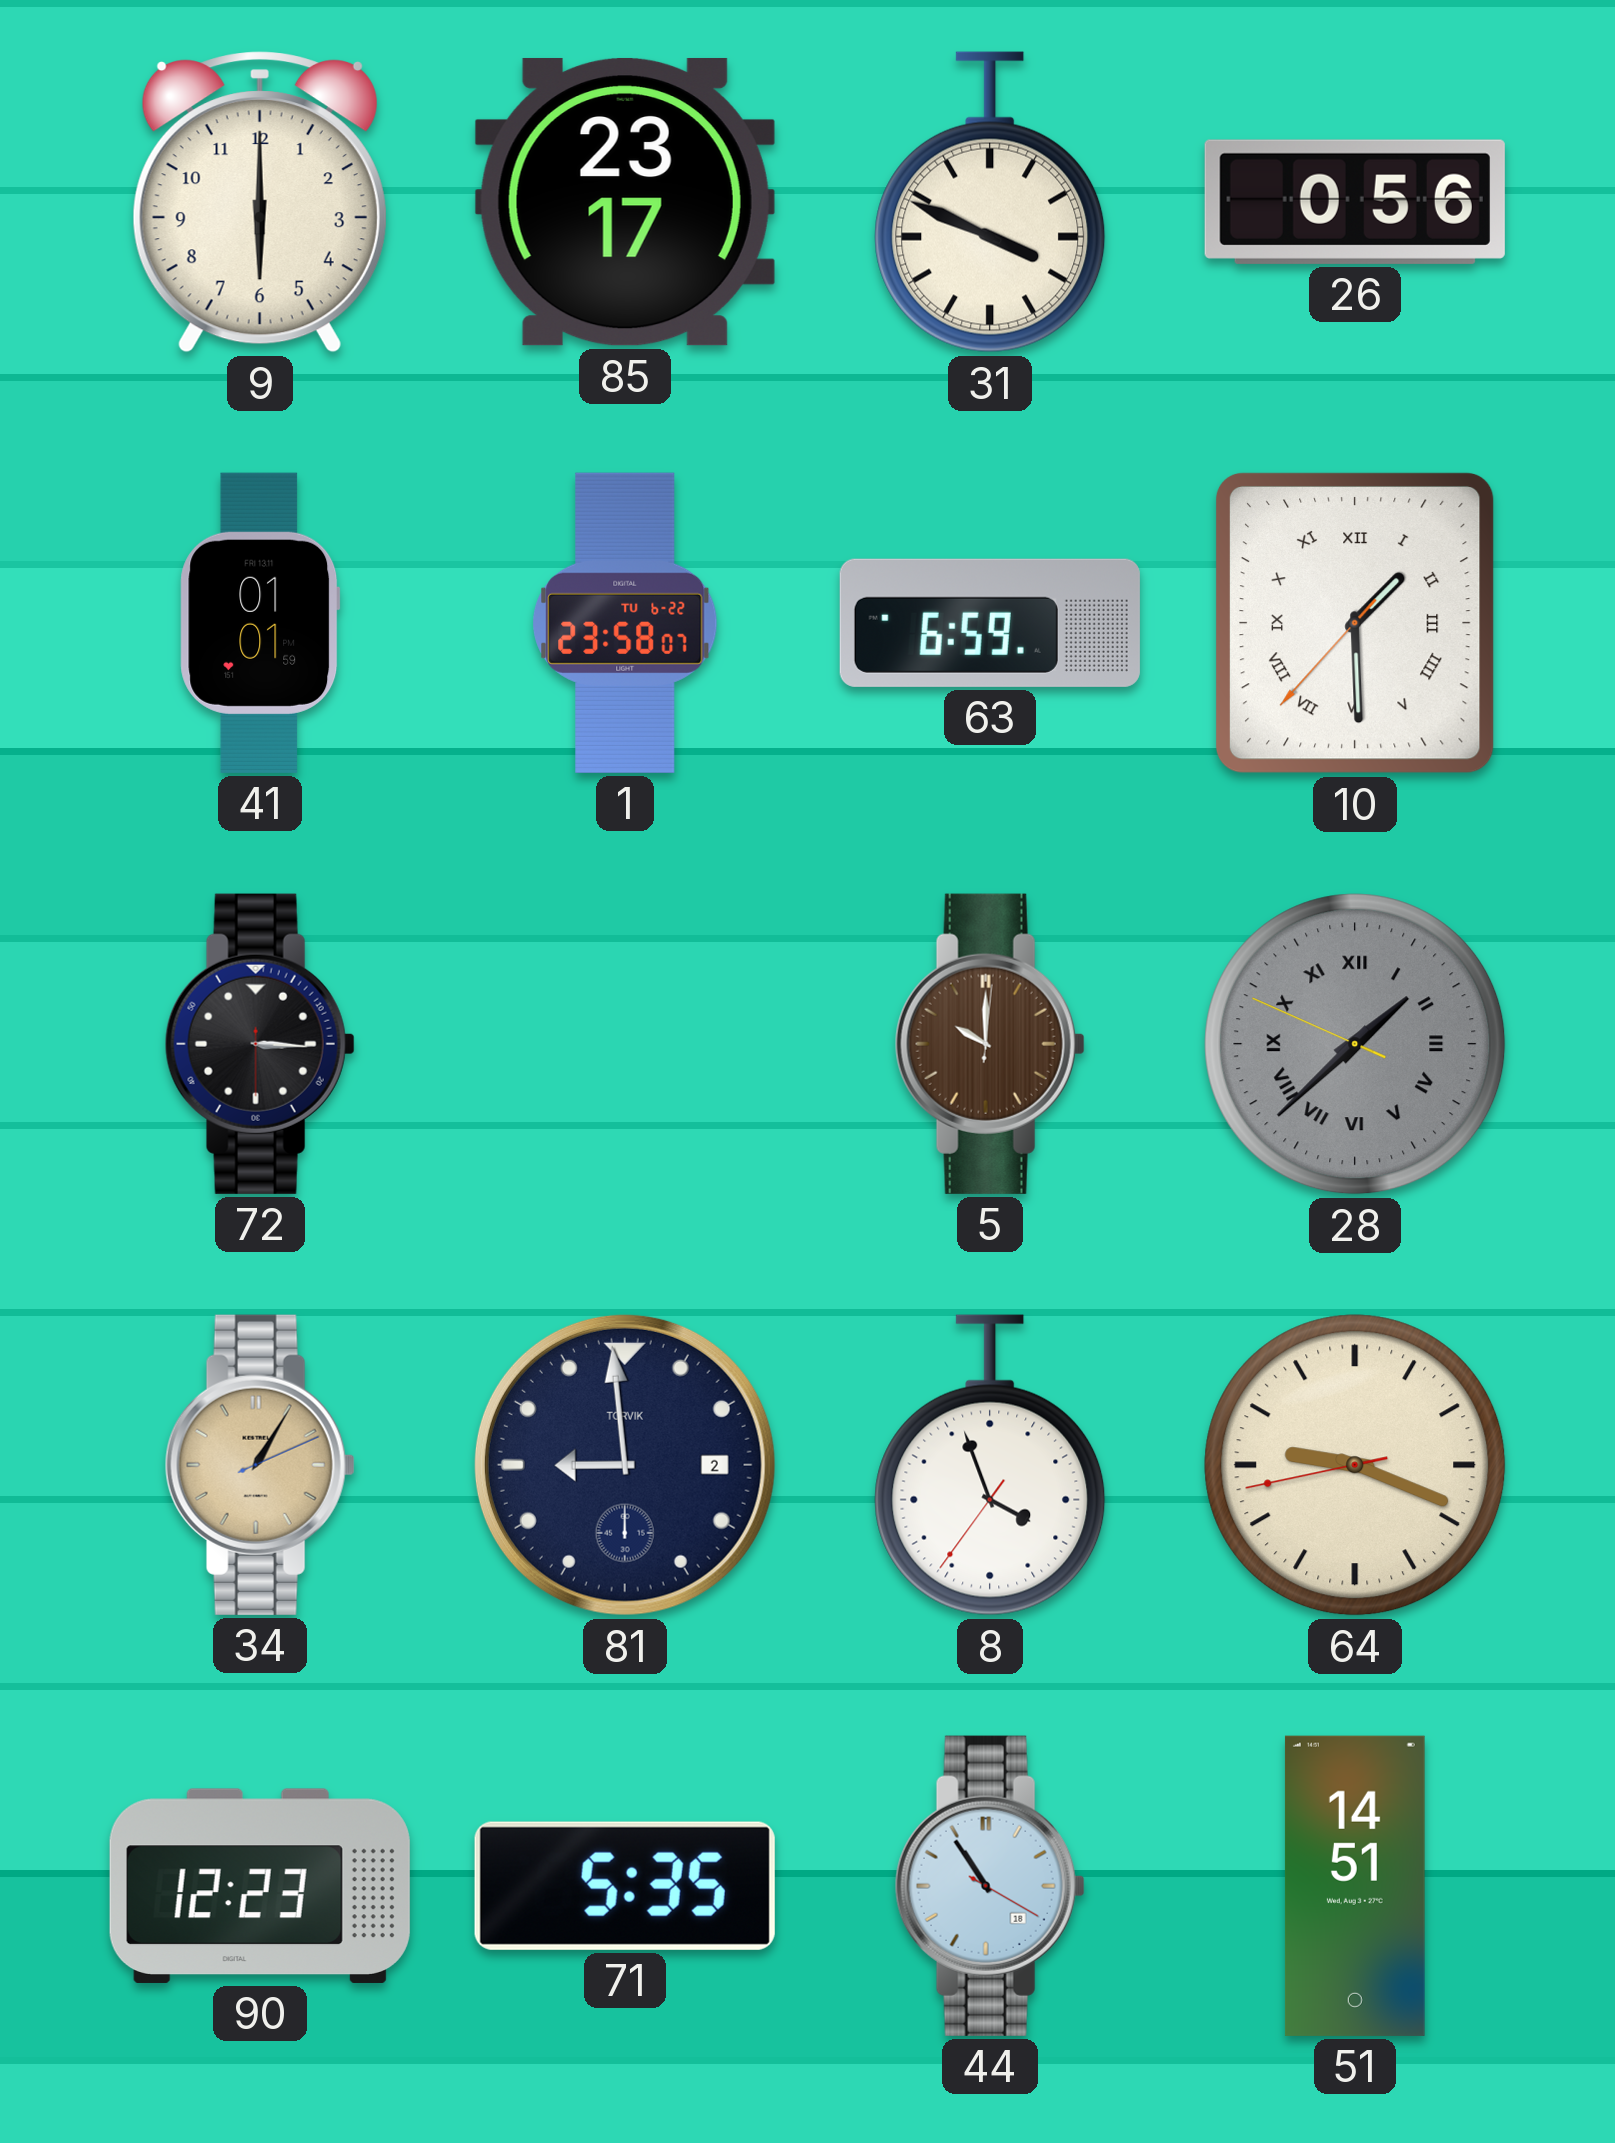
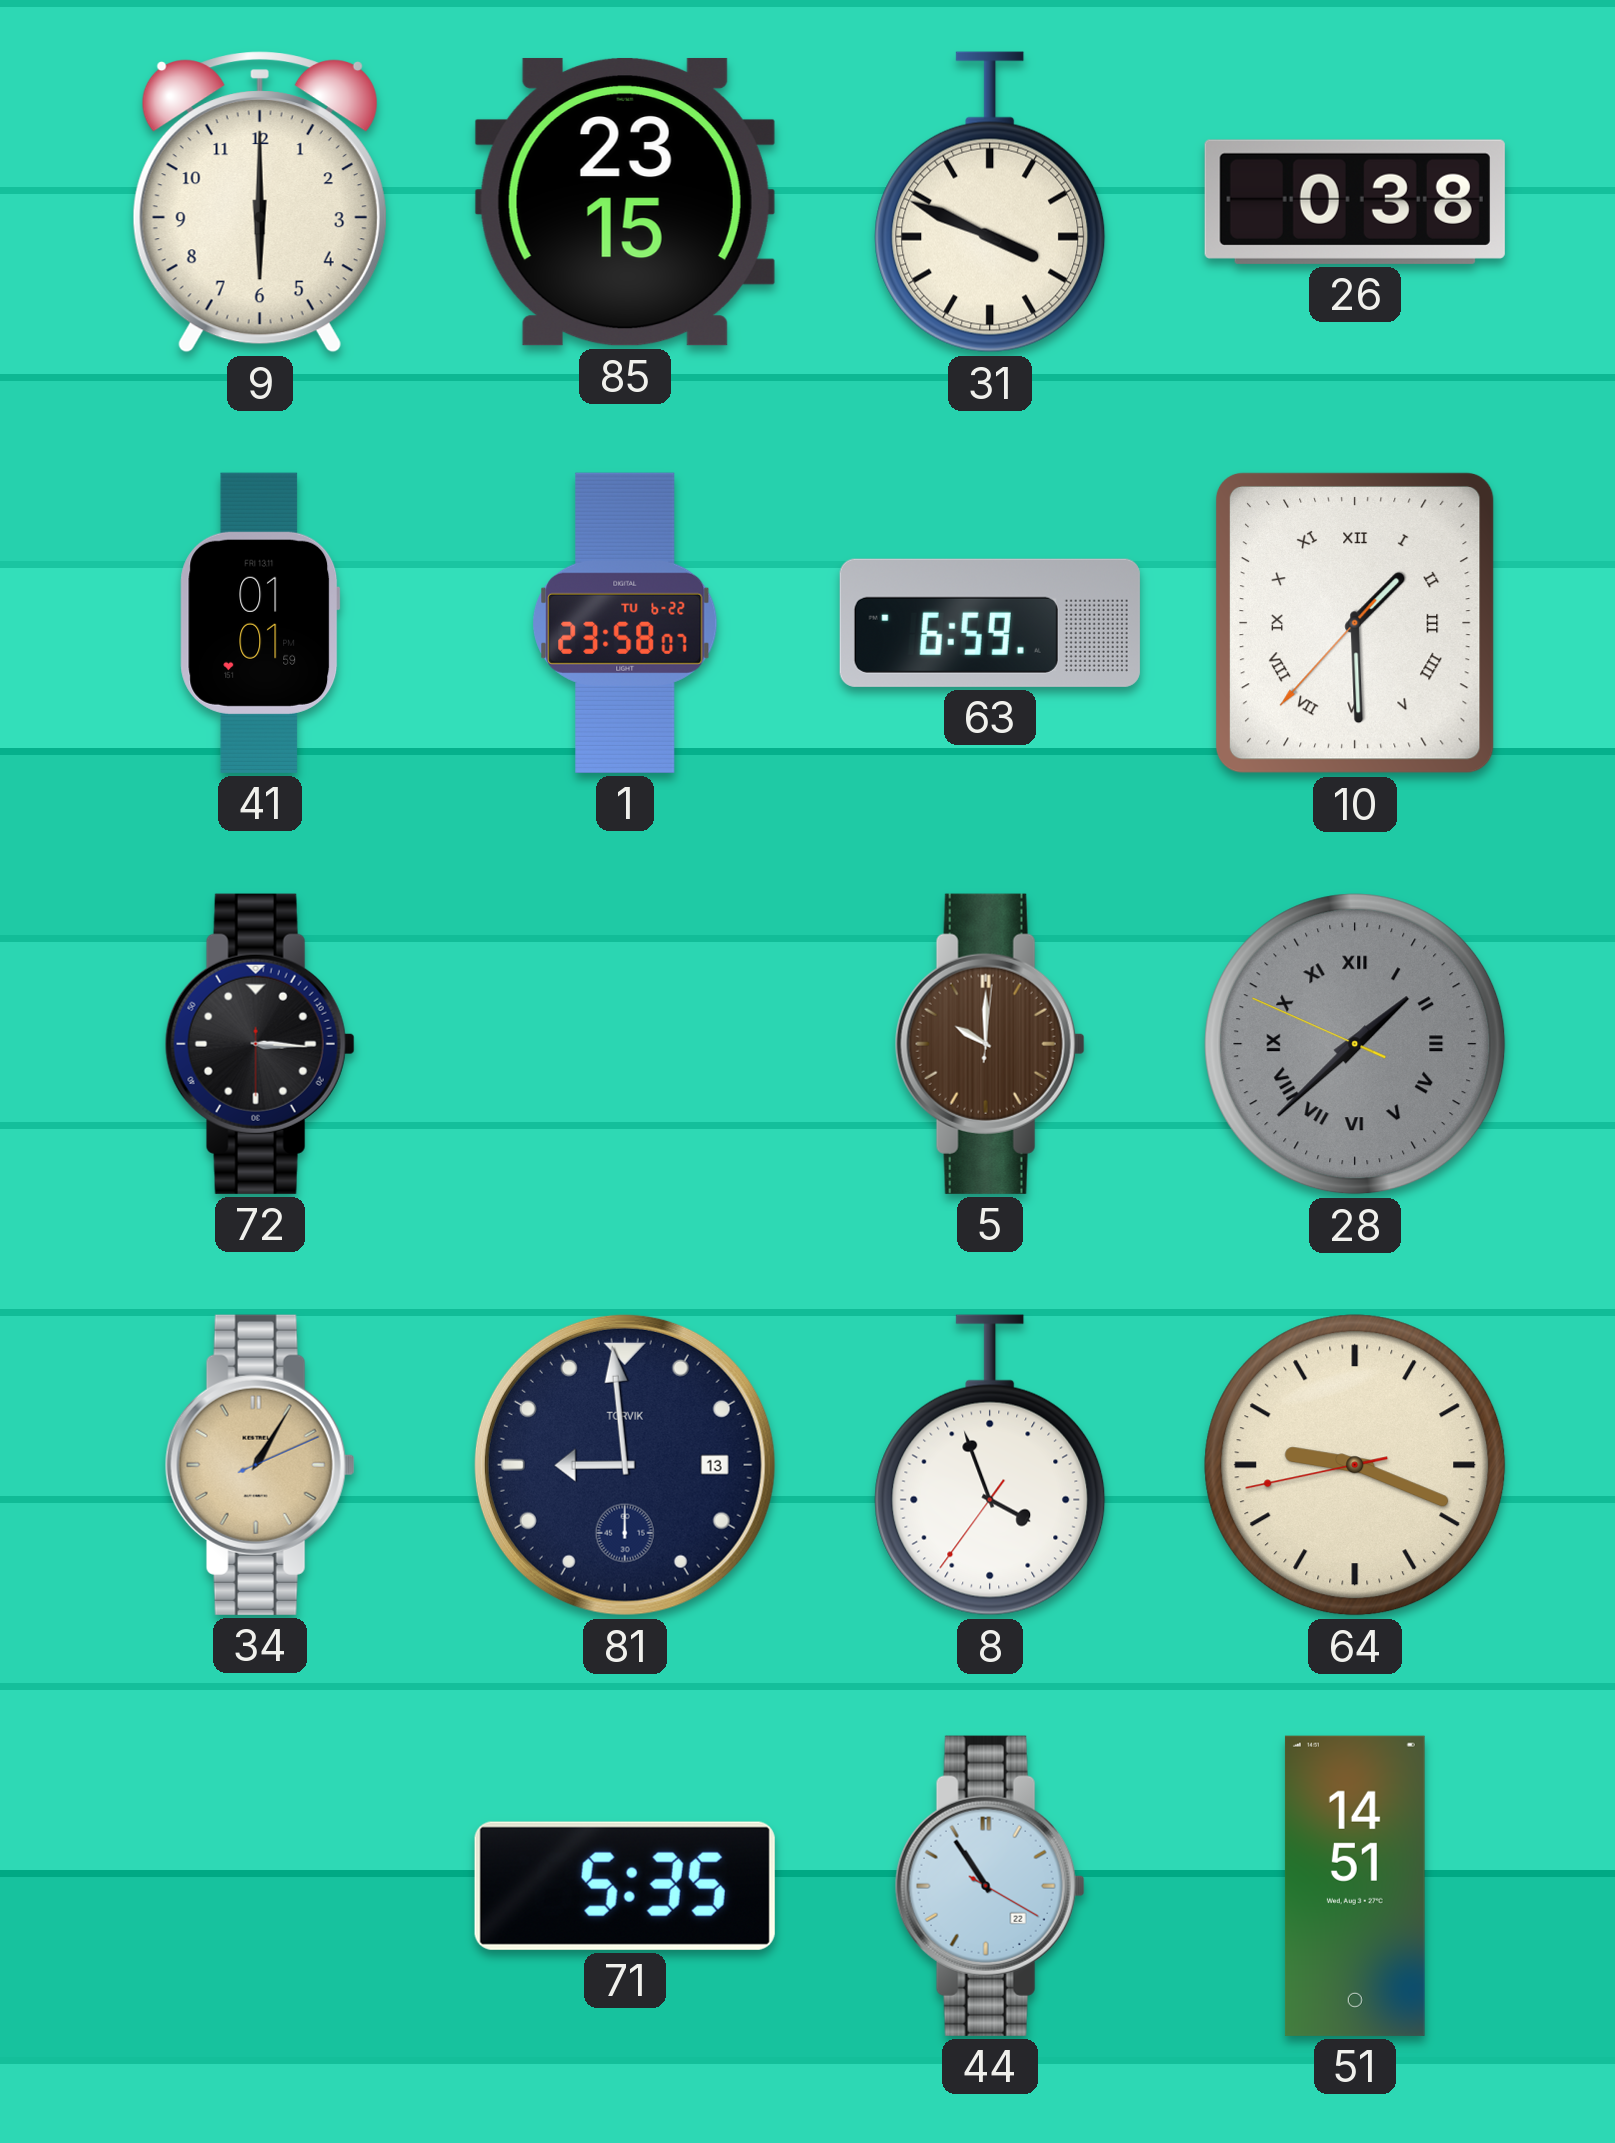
85: 23:17 -> 23:15 (625, 202)
26: 0:56 -> 0:38 (1355, 202)
81 date: 2 -> 13 (625, 1465)
90: 12:23 -> none (260, 1886)
44 date: 18 -> 22 (990, 1886)
